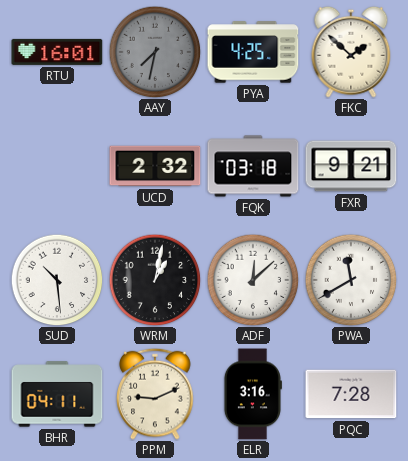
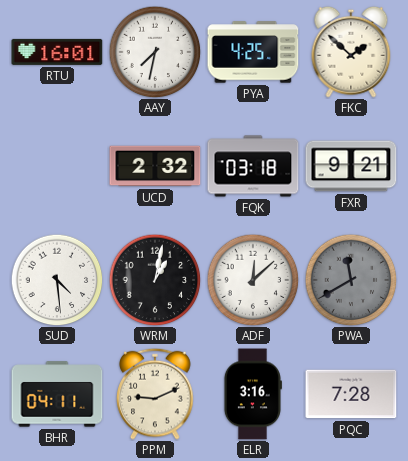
AAY dial: grey -> white (155, 52)
SUD: 10:29 -> 4:29 (57, 280)
PWA dial: white -> grey (351, 280)
